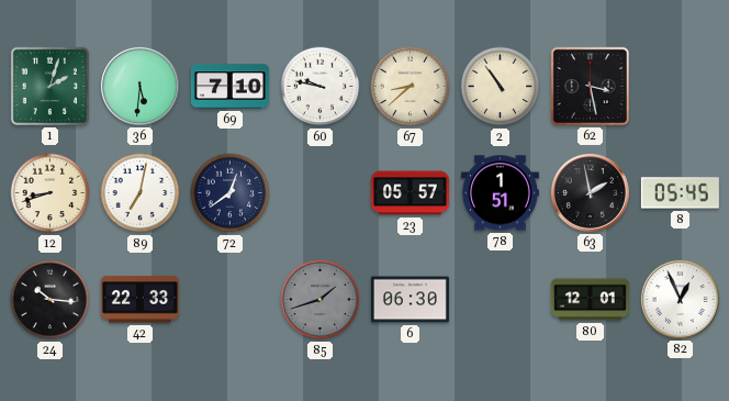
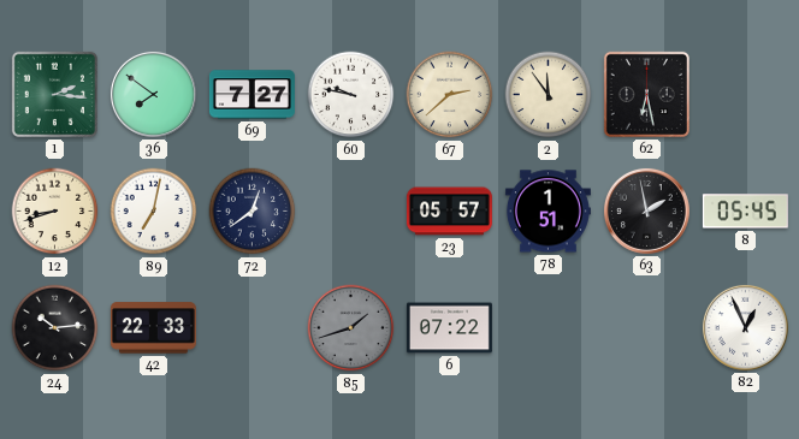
1: 2:03 -> 2:16 (54, 94)
36: 5:31 -> 7:51 (153, 94)
69: 7:10 -> 7:27 (251, 95)
67: 8:38 -> 2:38 (450, 95)
2: 10:54 -> 11:54 (549, 95)
62: 3:28 -> 6:28 (646, 94)
24: 10:16 -> 10:14 (55, 328)
6: 06:30 -> 07:22 (449, 328)
80: 12:01 -> none (590, 300)
